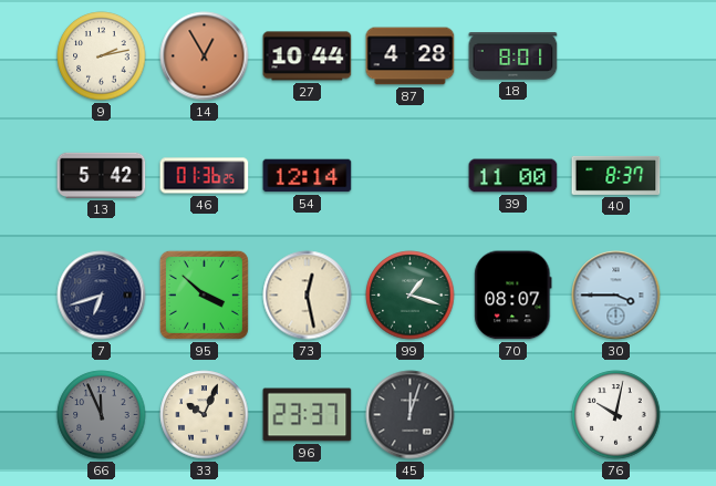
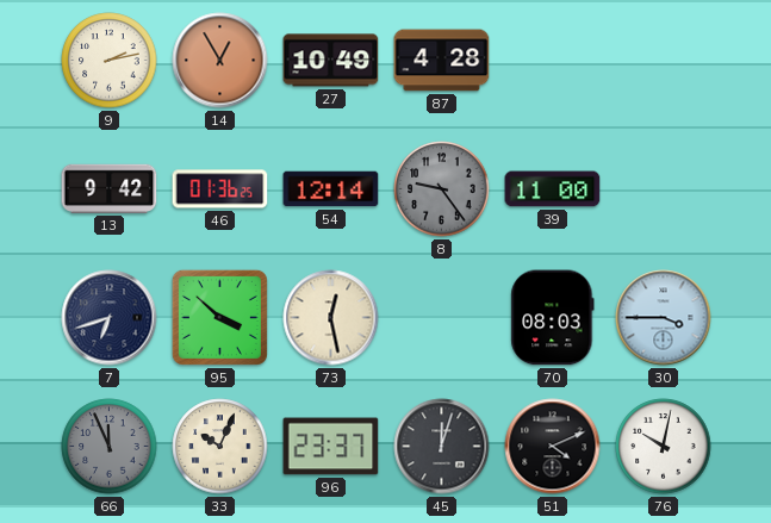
27: 10:44 -> 10:49 (331, 61)
18: 8:01 -> none (513, 56)
13: 5:42 -> 9:42 (110, 188)
8: none -> 9:24 (442, 189)
40: 8:37 -> none (616, 175)
99: 1:18 -> none (411, 296)
70: 08:07 -> 08:03 (553, 318)
51: none -> 4:11 (553, 447)
